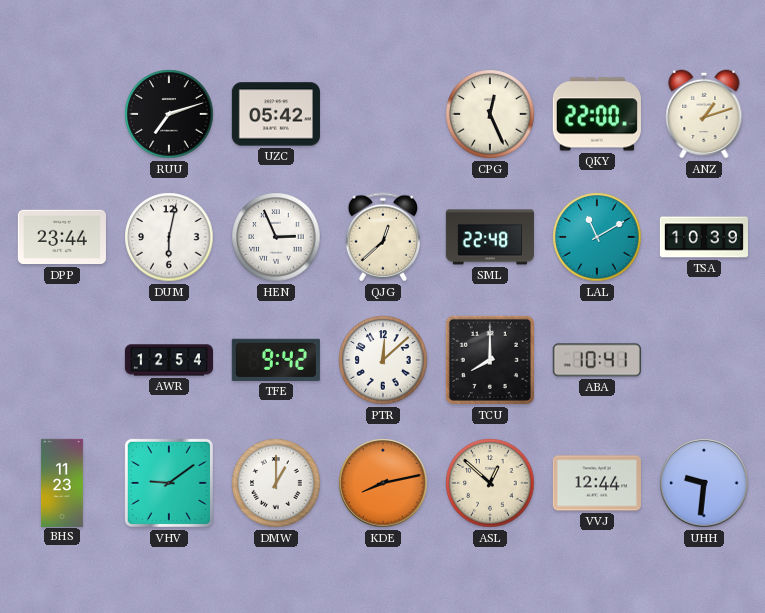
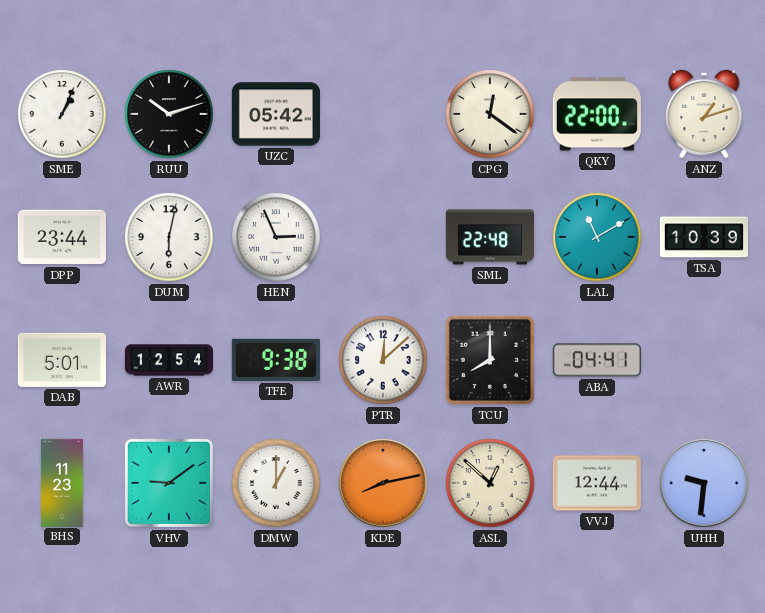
SME: none -> 1:04 (62, 114)
RUU: 7:12 -> 10:12 (169, 114)
CPG: 12:26 -> 12:21 (490, 114)
QJG: 12:38 -> none (383, 237)
DAB: none -> 5:01 (62, 360)
TFE: 9:42 -> 9:38 (276, 360)
ABA: 10:41 -> 04:41 (597, 360)
